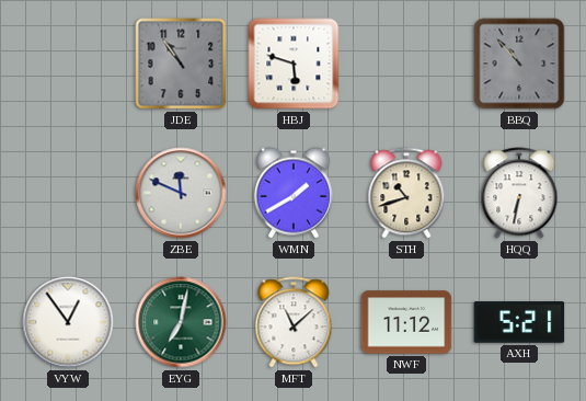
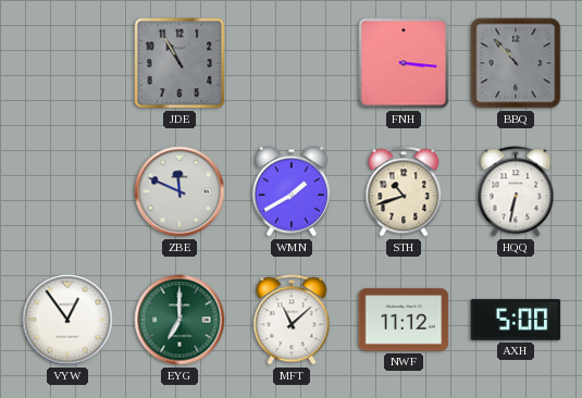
JDE: 10:54 -> 10:55 (179, 63)
HBJ: 5:48 -> none (294, 64)
FNH: none -> 3:16 (404, 63)
EYG: 7:02 -> 7:00 (179, 320)
AXH: 5:21 -> 5:00 (516, 320)
